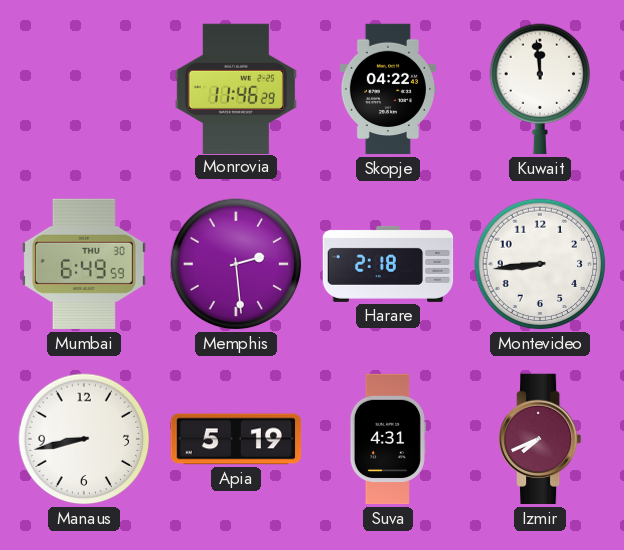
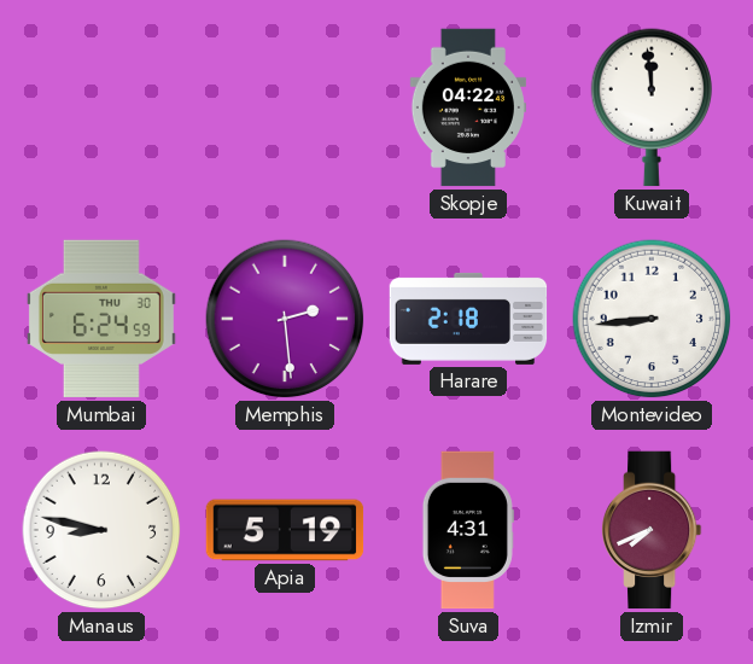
Monrovia: 11:46 -> none (236, 88)
Mumbai: 6:49 -> 6:24 (101, 319)
Manaus: 8:43 -> 8:47 (101, 530)
